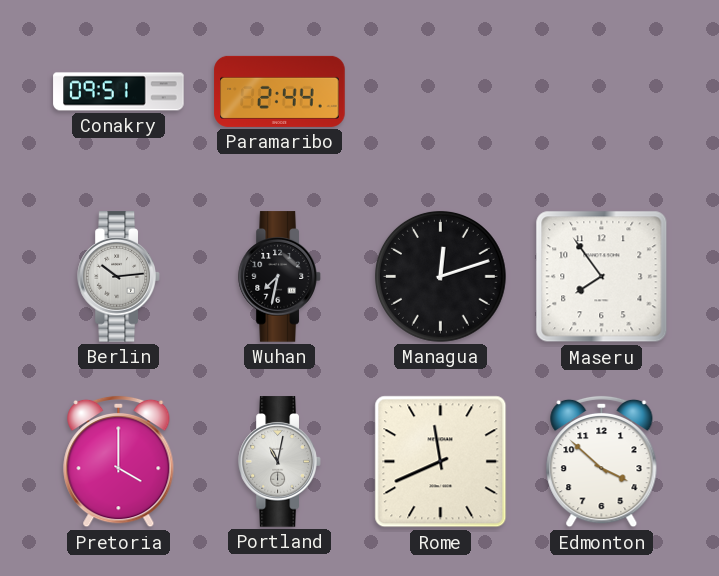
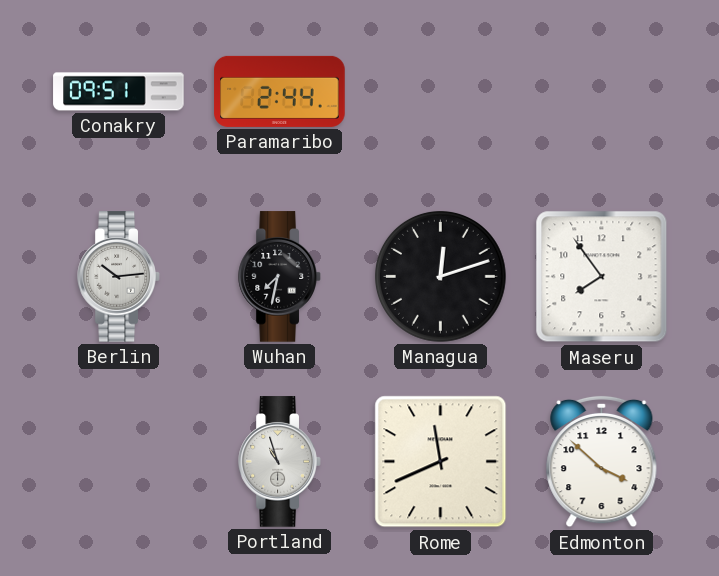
Pretoria: 4:00 -> none (119, 462)
Portland: 11:02 -> 10:57 (280, 462)
